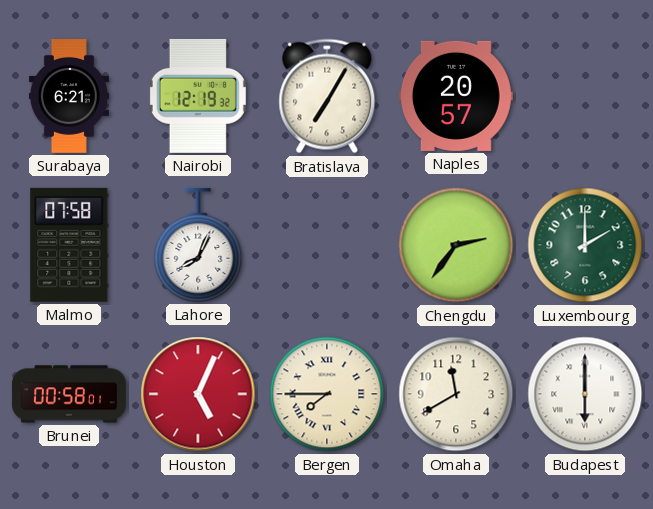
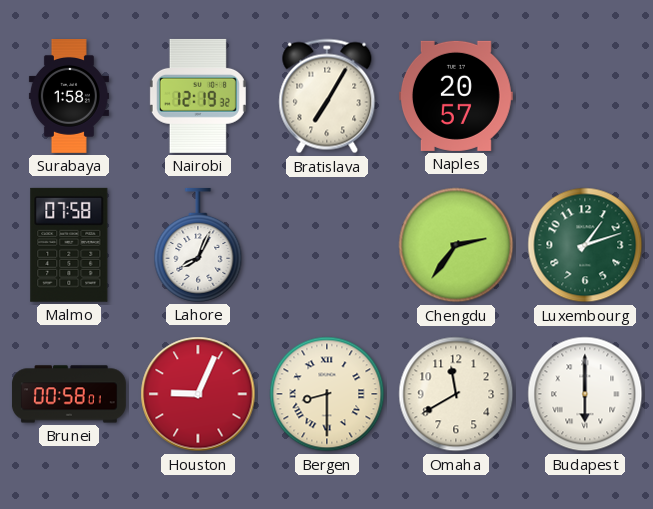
Surabaya: 6:21 -> 1:58 (69, 97)
Luxembourg: 2:00 -> 1:12 (585, 245)
Houston: 5:04 -> 9:04 (198, 394)
Bergen: 7:45 -> 8:30 (327, 394)
